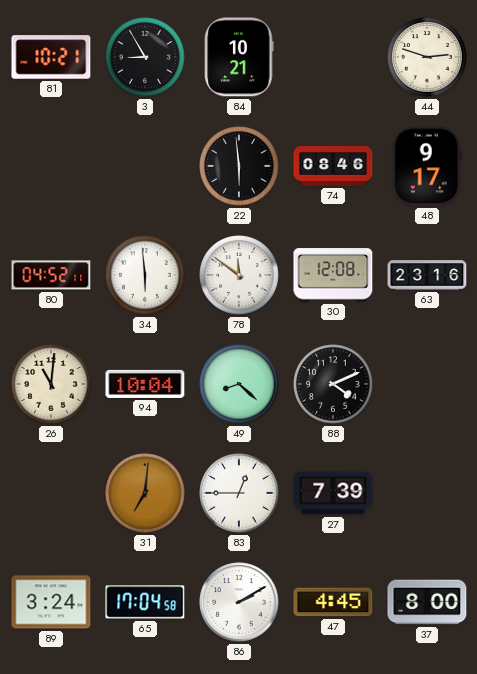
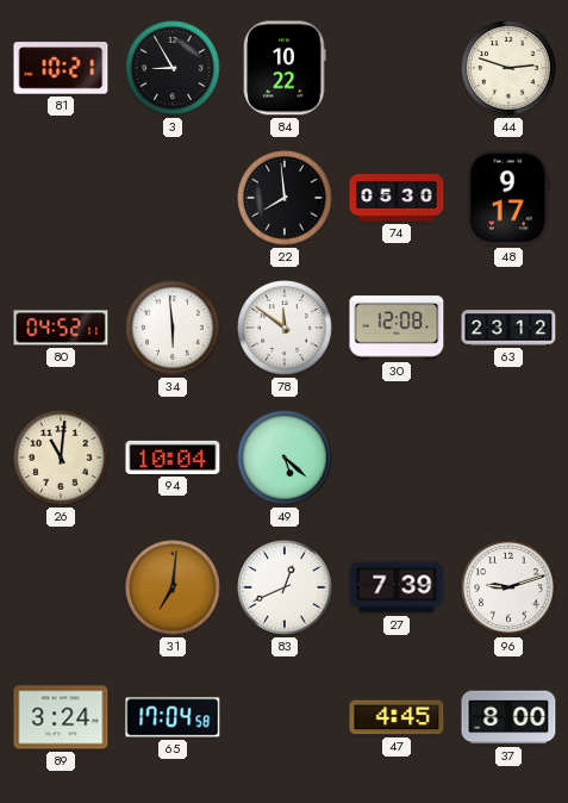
84: 10:21 -> 10:22 (285, 68)
22: 5:59 -> 7:59 (285, 198)
74: 08:46 -> 05:30 (397, 199)
63: 23:16 -> 23:12 (508, 328)
49: 8:22 -> 5:22 (285, 457)
88: 4:11 -> none (333, 384)
83: 12:45 -> 12:41 (285, 587)
96: none -> 9:12 (508, 587)
86: 2:10 -> none (239, 602)
